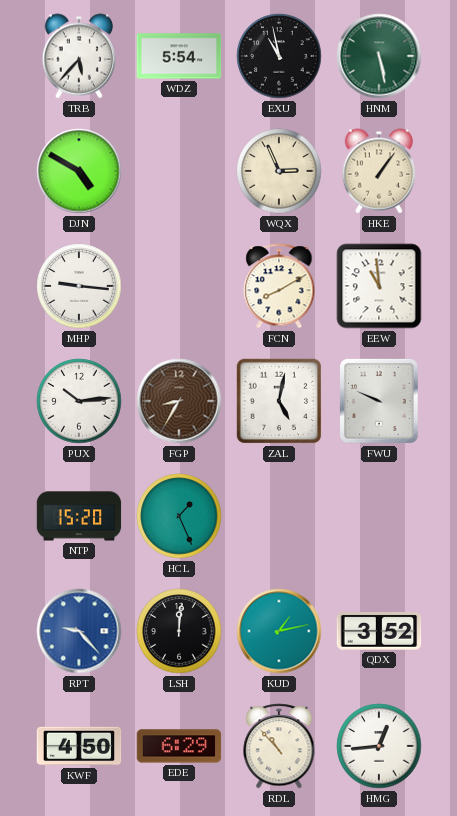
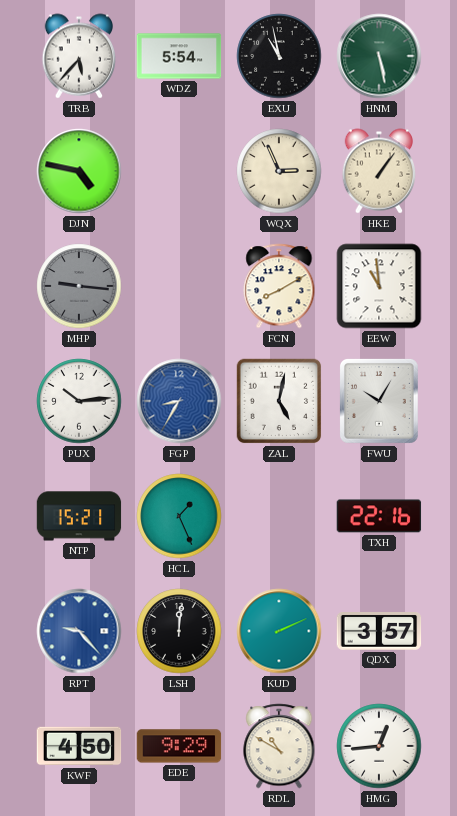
DJN: 4:50 -> 4:47 (79, 171)
MHP dial: white -> grey (79, 286)
FGP dial: brown -> blue (179, 401)
FWU: 9:49 -> 10:05 (379, 401)
NTP: 15:20 -> 15:21 (79, 516)
TXH: none -> 22:16 (379, 516)
KUD: 1:13 -> 2:11 (279, 631)
QDX: 3:52 -> 3:57 (379, 632)
EDE: 6:29 -> 9:29 (179, 746)
RDL: 10:53 -> 10:50 (279, 746)
